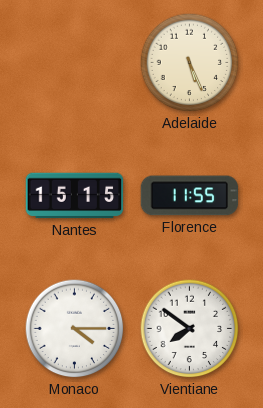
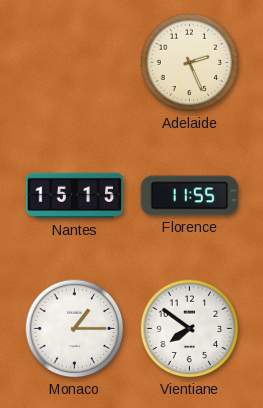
Adelaide: 5:26 -> 2:26 (190, 63)
Monaco: 4:15 -> 1:15 (75, 329)
